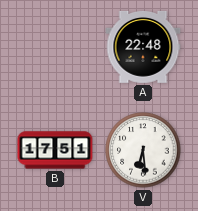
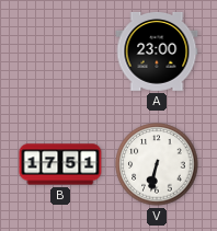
A: 22:48 -> 23:00 (157, 51)
V: 6:29 -> 6:32 (157, 164)
